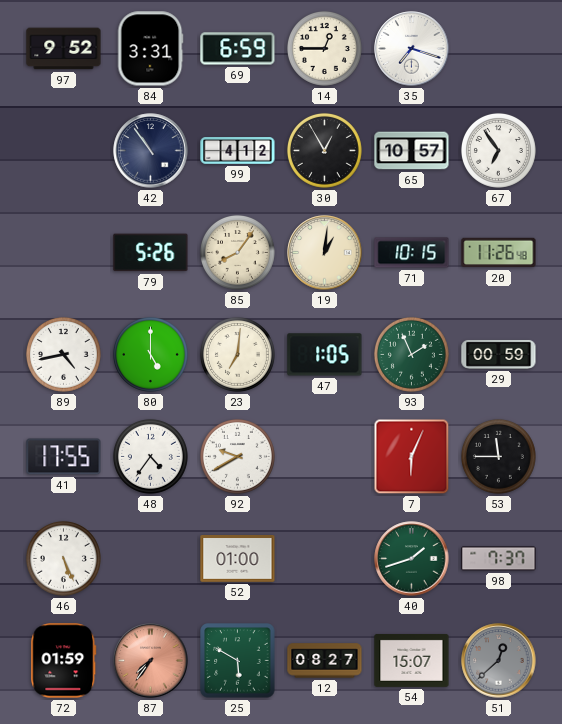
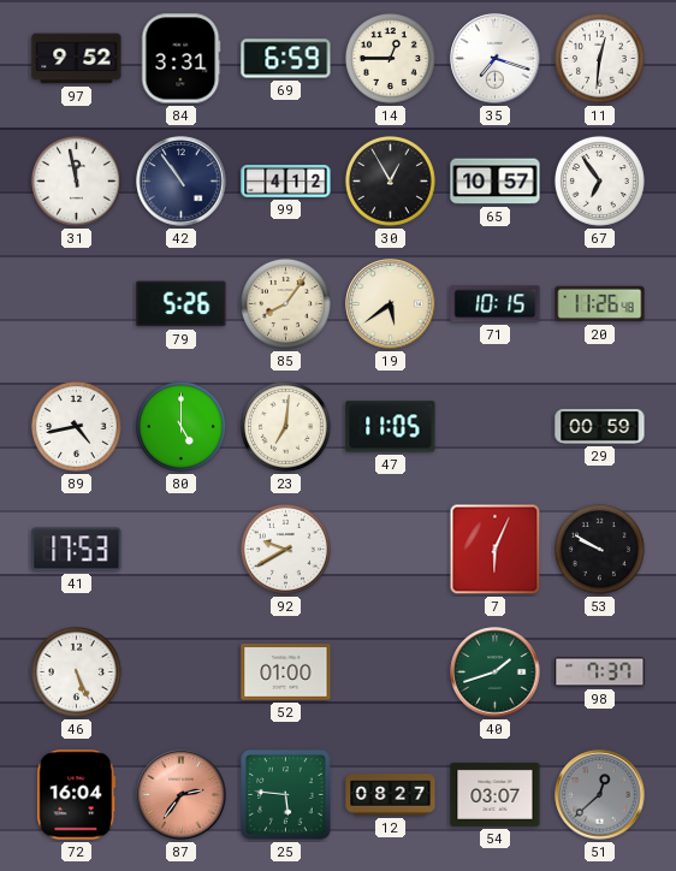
11: none -> 12:31 (599, 58)
31: none -> 11:58 (76, 180)
19: 1:01 -> 5:39 (391, 304)
47: 1:05 -> 11:05 (391, 427)
93: 1:56 -> none (411, 354)
41: 17:55 -> 17:53 (77, 550)
48: 4:36 -> none (150, 456)
53: 11:45 -> 9:50 (599, 549)
72: 01:59 -> 16:04 (77, 795)
87: 7:36 -> 2:36 (182, 795)
25: 5:50 -> 5:46 (286, 795)
54: 15:07 -> 03:07 (496, 794)
